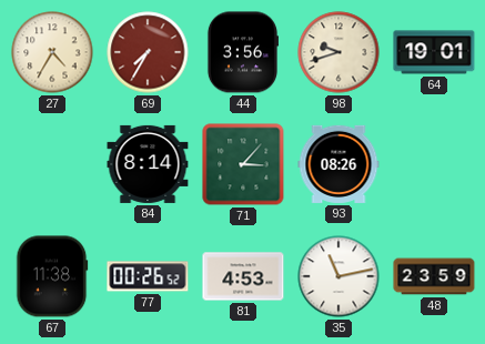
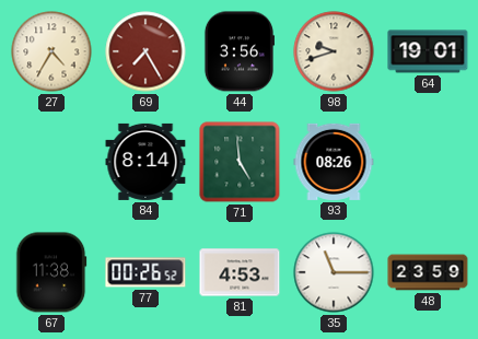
69: 7:35 -> 7:25 (145, 51)
71: 3:07 -> 4:59 (240, 162)
35: 11:13 -> 11:15 (334, 272)
